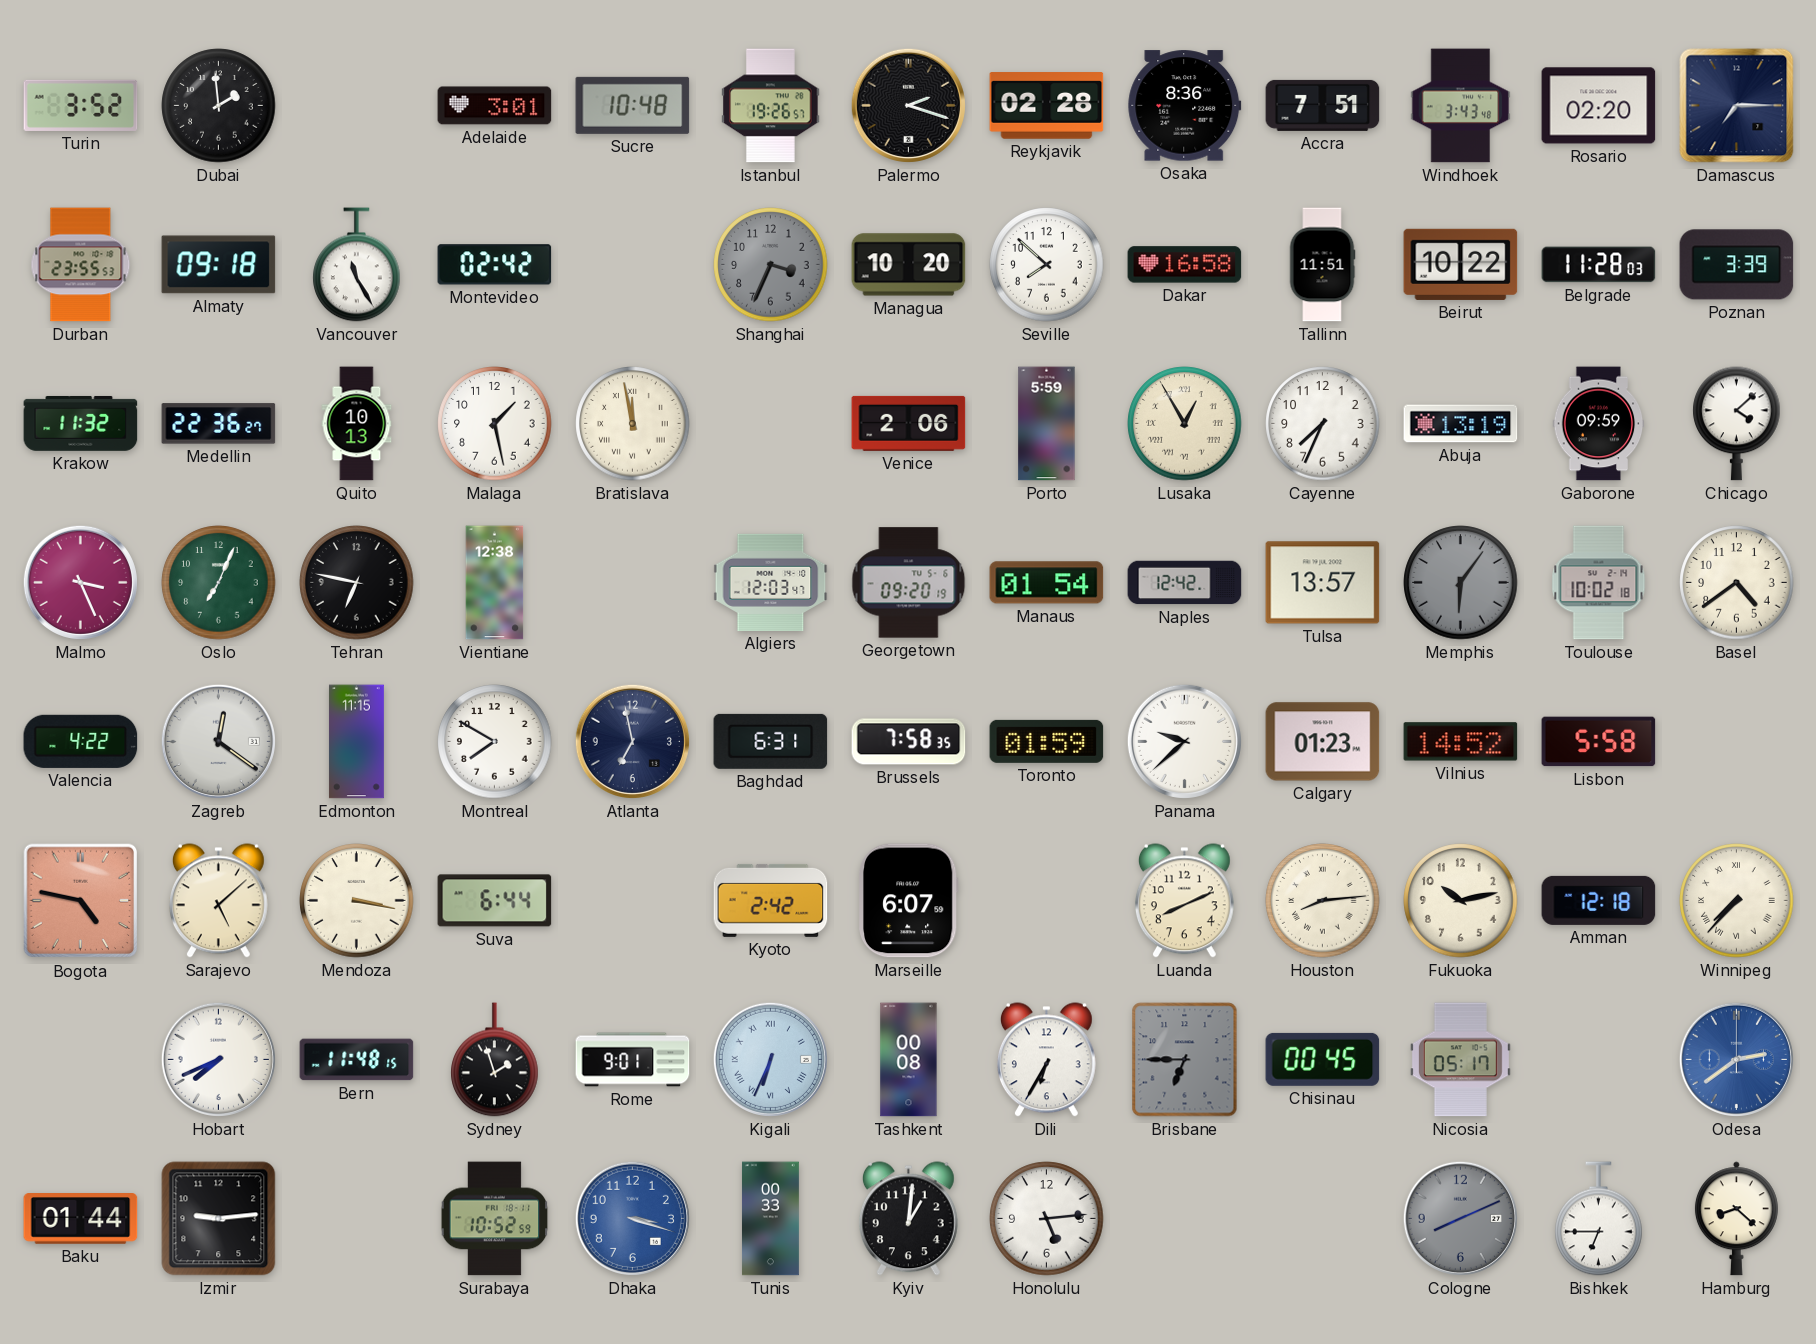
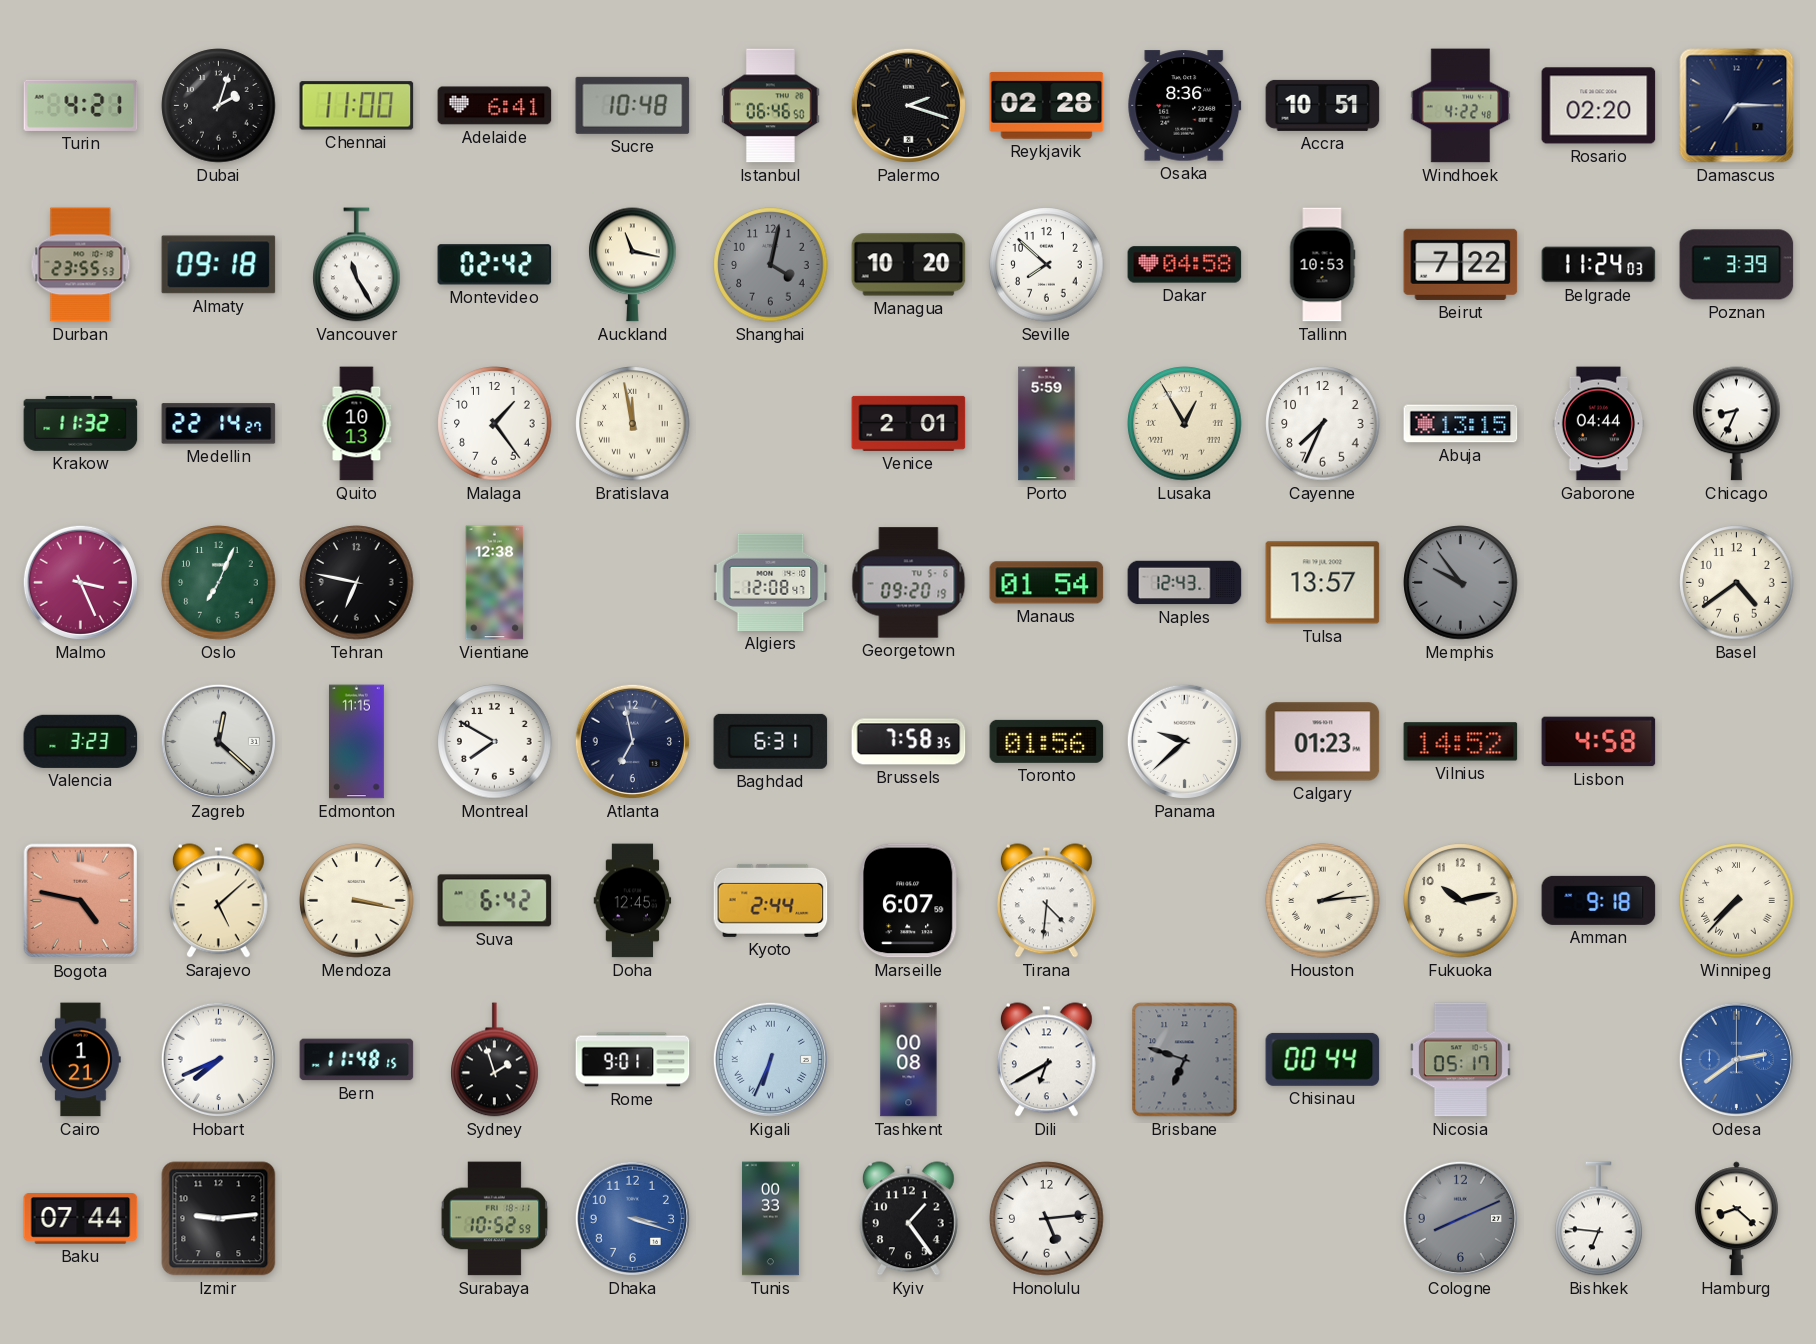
Turin: 3:52 -> 4:21 (81, 105)
Dubai: 1:59 -> 2:03 (219, 106)
Chennai: none -> 11:00 (357, 106)
Adelaide: 3:01 -> 6:41 (495, 106)
Istanbul: 19:26 -> 06:46 (771, 106)
Accra: 7:51 -> 10:51 (1323, 105)
Windhoek: 3:43 -> 4:22 (1461, 106)
Auckland: none -> 11:17 (633, 265)
Shanghai: 3:34 -> 4:02 (771, 265)
Dakar: 16:58 -> 04:58 (1185, 265)
Tallinn: 11:51 -> 10:53 (1322, 265)
Beirut: 10:22 -> 7:22 (1461, 264)
Belgrade: 11:28 -> 11:24 (1599, 265)
Medellin: 22:36 -> 22:14 (219, 424)
Malaga: 1:28 -> 1:24 (495, 424)
Venice: 2:06 -> 2:01 (909, 423)
Abuja: 13:19 -> 13:15 (1461, 424)
Gaborone: 09:59 -> 04:44 (1599, 424)
Chicago: 4:08 -> 8:34 (1737, 424)
Algiers: 12:03 -> 12:08 (771, 582)
Naples: 12:42 -> 12:43 (1185, 583)
Memphis: 6:06 -> 9:54 (1461, 583)
Toulouse: 10:02 -> none (1599, 583)
Valencia: 4:22 -> 3:23 (81, 741)
Zagreb: 12:21 -> 12:22 (218, 741)
Toronto: 01:59 -> 01:56 (1047, 741)
Lisbon: 5:58 -> 4:58 (1599, 742)
Suva: 6:44 -> 6:42 (495, 901)
Doha: none -> 12:45 (633, 901)
Kyoto: 2:42 -> 2:44 (771, 900)
Tirana: none -> 4:31 (1046, 901)
Luanda: 8:11 -> none (1184, 901)
Houston: 8:14 -> 2:14 (1323, 901)
Amman: 12:18 -> 9:18 (1599, 900)
Cairo: none -> 1:21 (81, 1060)
Dili: 6:35 -> 6:40 (1046, 1060)
Brisbane: 6:45 -> 6:48 (1185, 1060)
Chisinau: 00:45 -> 00:44 (1323, 1059)
Baku: 01:44 -> 07:44 (81, 1219)
Kyiv: 1:01 -> 1:24 (908, 1219)
Bishkek: 6:45 -> 6:46 (1599, 1219)
